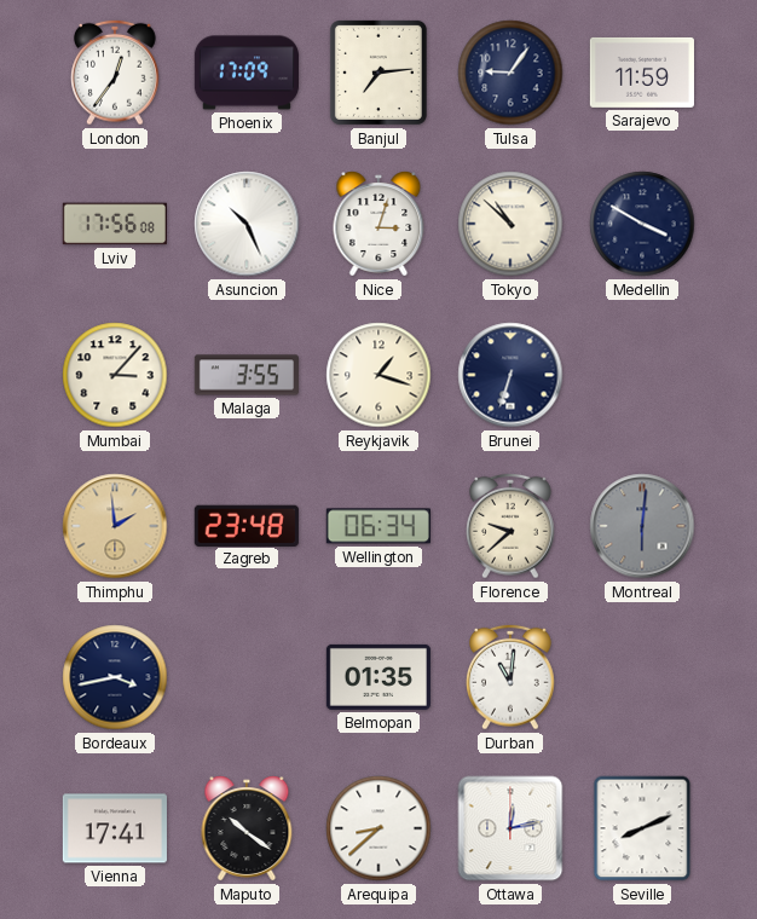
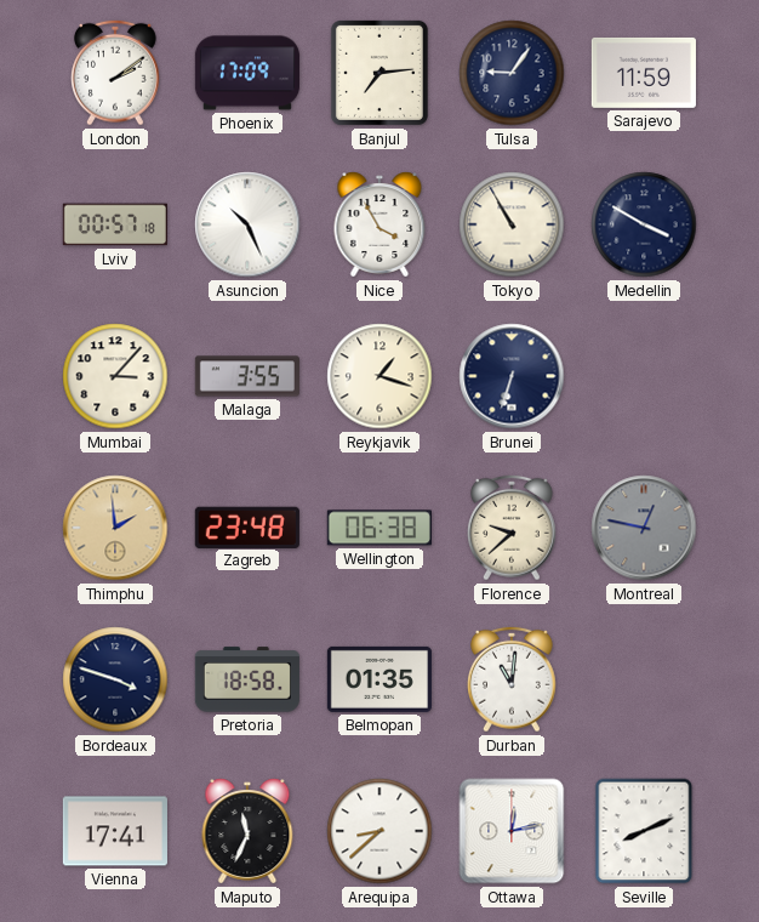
London: 12:36 -> 2:09 (116, 73)
Lviv: 17:56 -> 00:57 (115, 224)
Nice: 3:03 -> 3:55 (379, 224)
Tokyo: 10:52 -> 10:55 (512, 224)
Wellington: 06:34 -> 06:38 (379, 528)
Montreal: 6:01 -> 12:47 (644, 528)
Bordeaux: 3:43 -> 3:48 (115, 679)
Pretoria: none -> 18:58 (247, 679)
Maputo: 10:21 -> 11:34 (247, 831)
